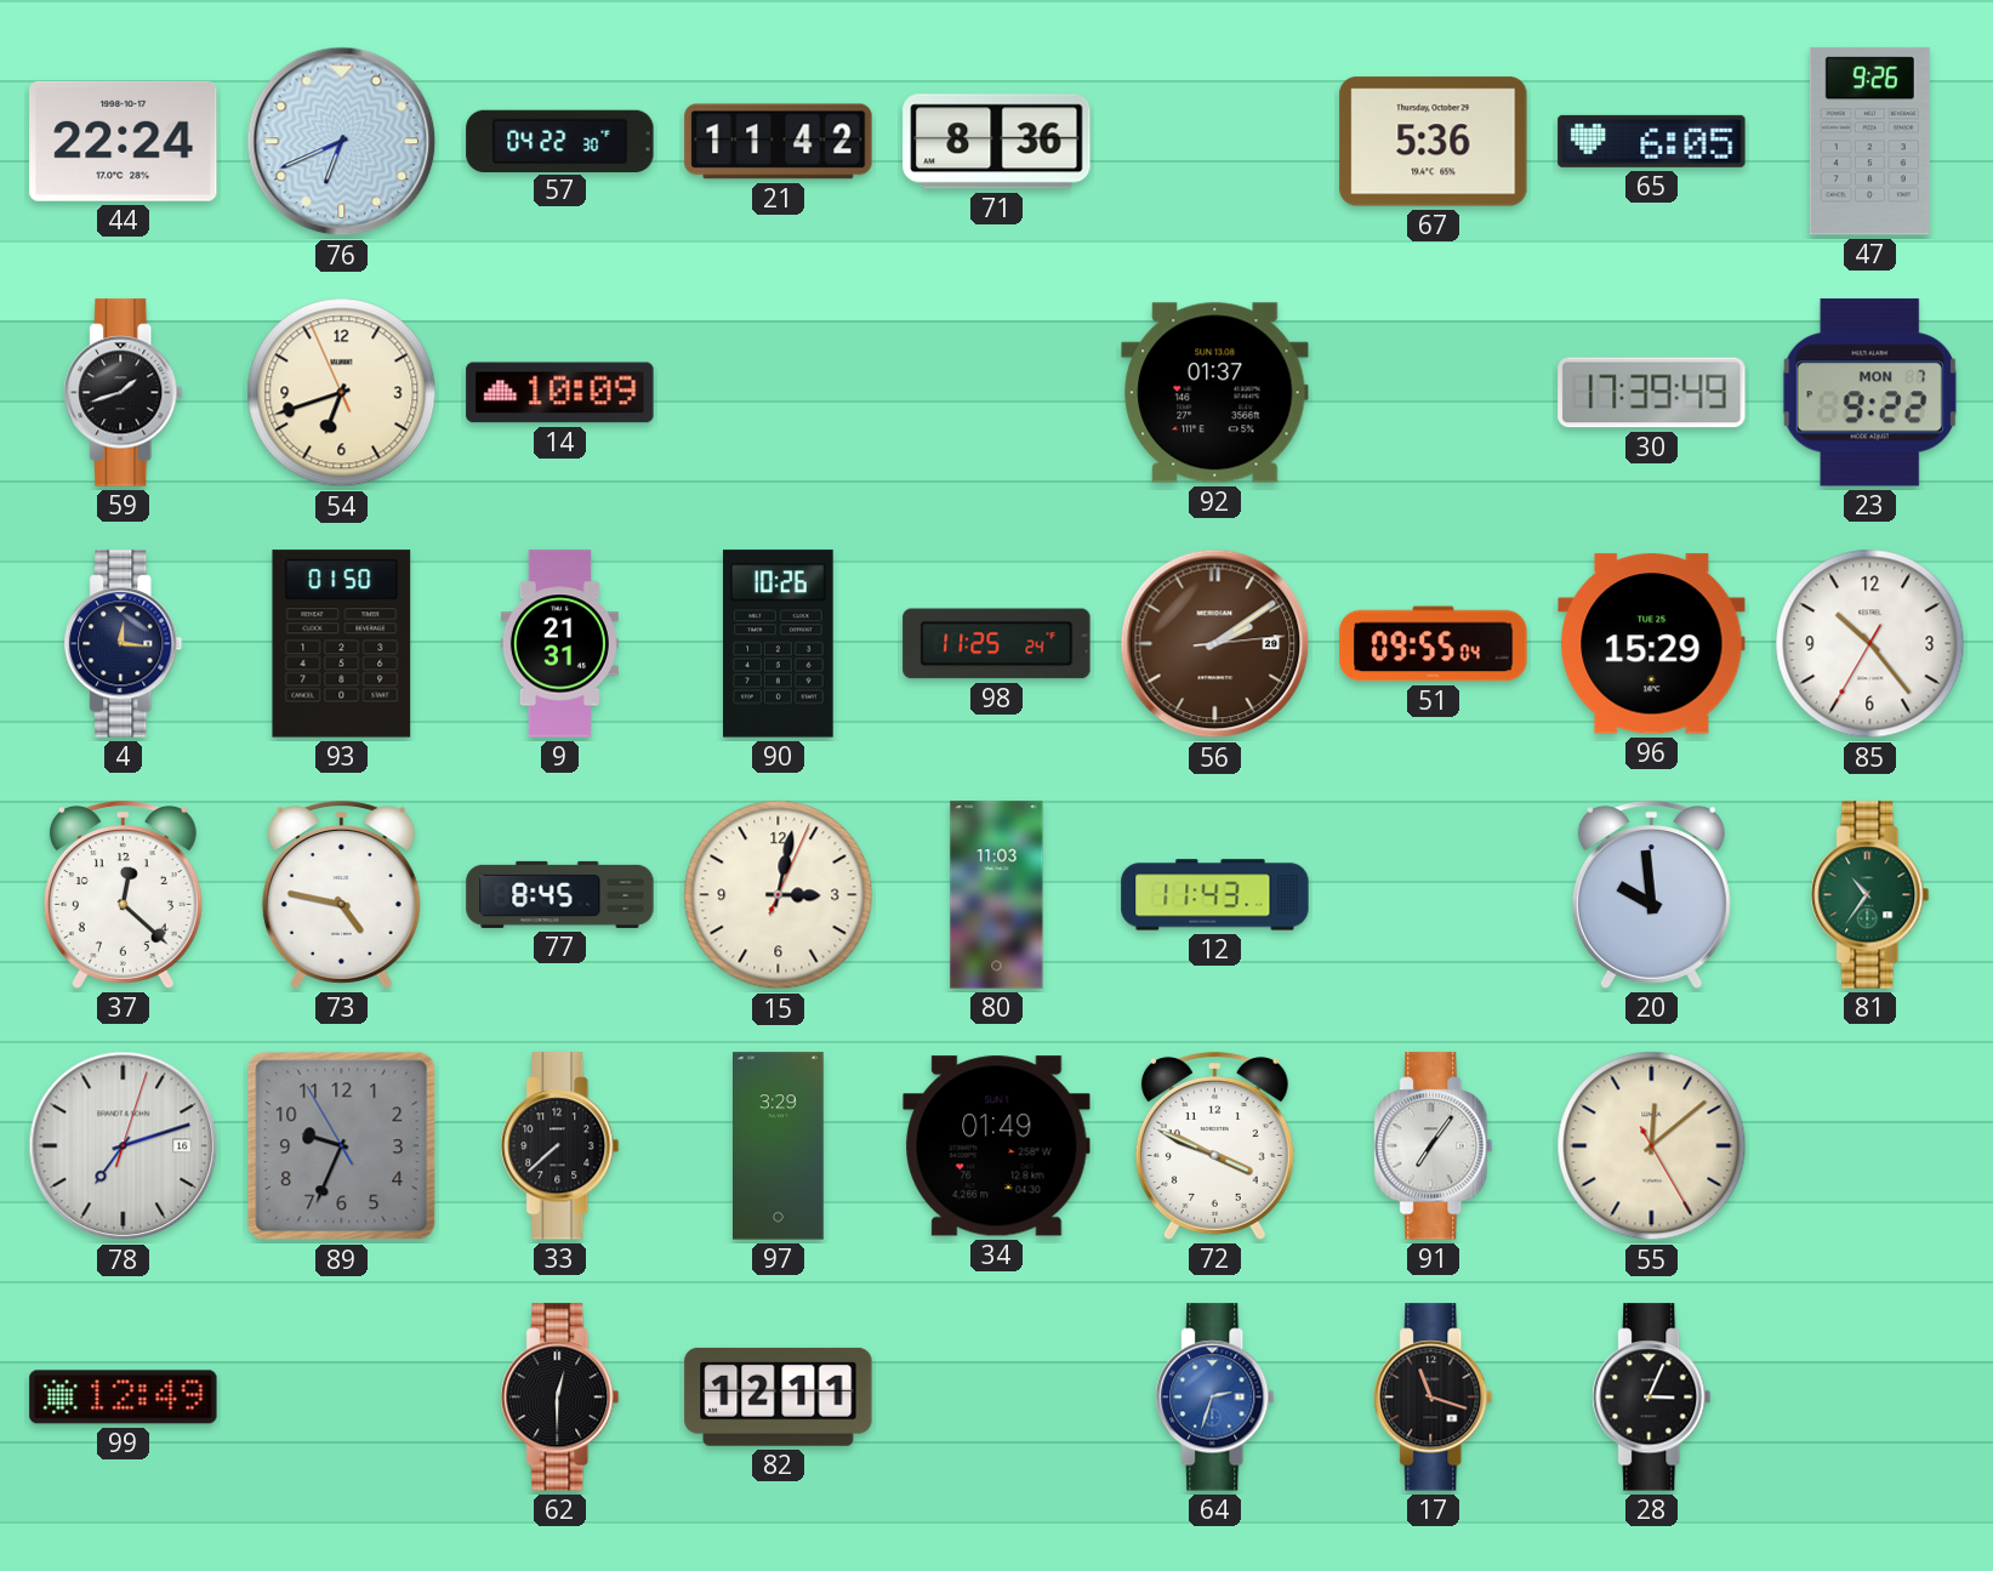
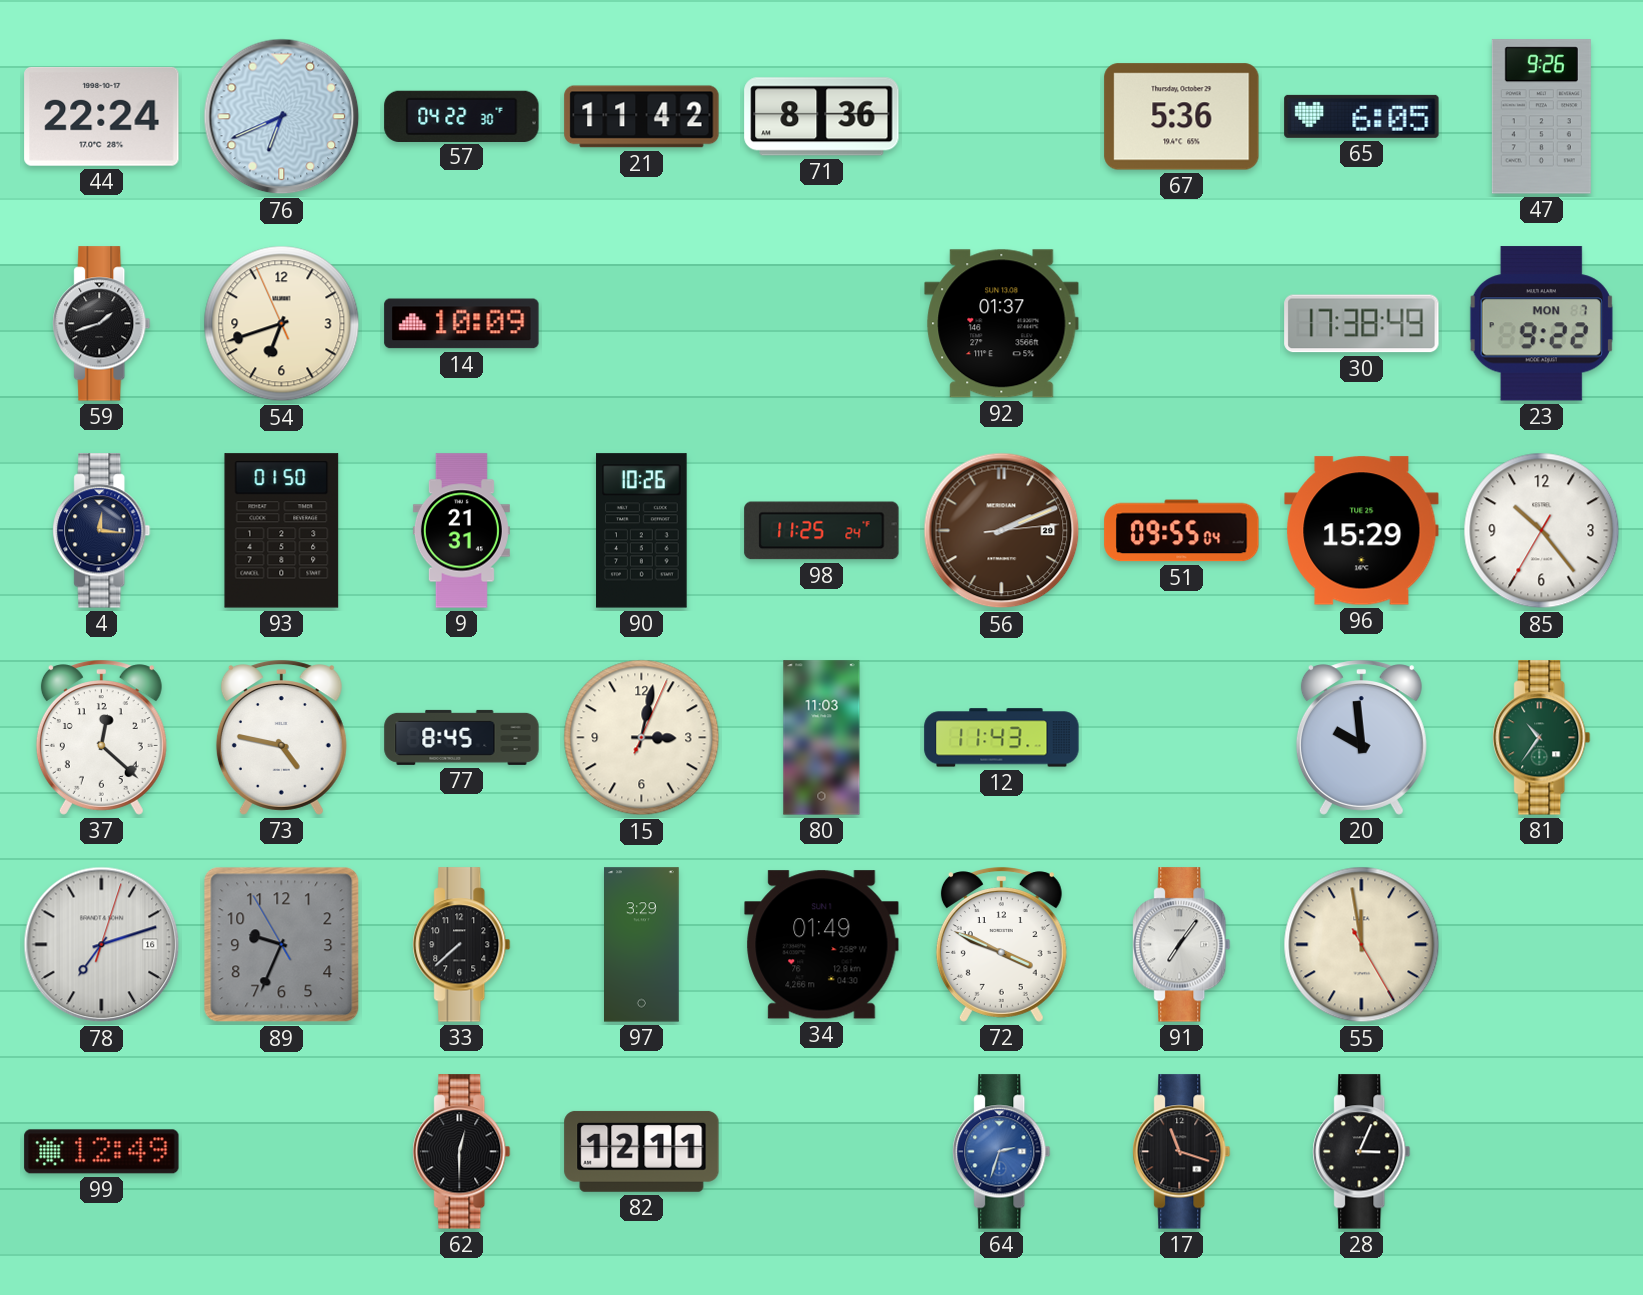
30: 17:39 -> 17:38 (1362, 324)
56: 2:09 -> 2:11 (1002, 531)
55: 12:08 -> 11:58 (1362, 945)
